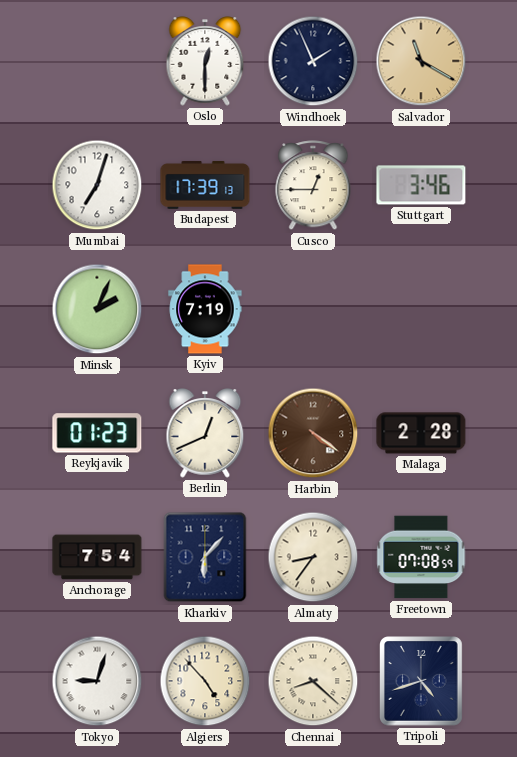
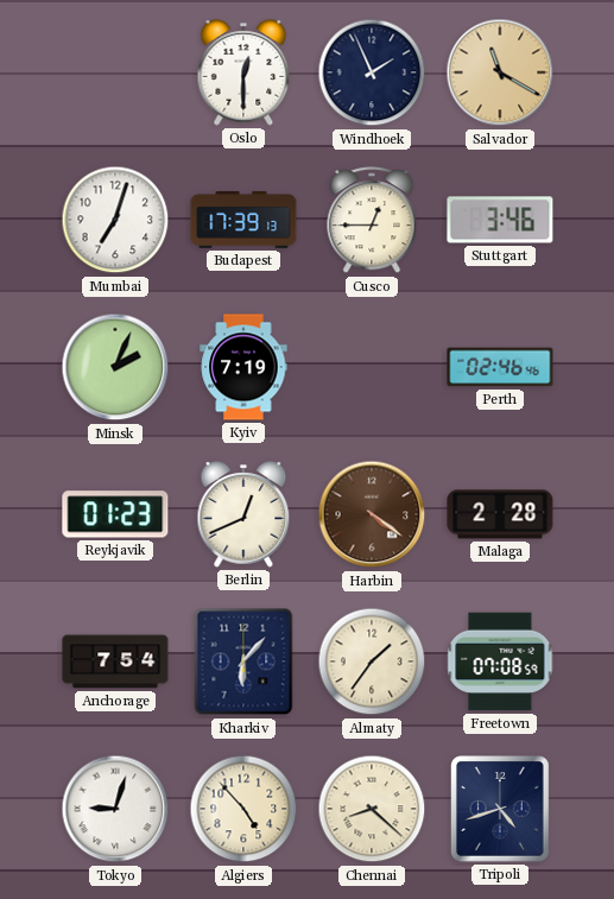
Perth: none -> 02:46 (500, 367)
Almaty: 8:36 -> 1:36 (372, 661)
